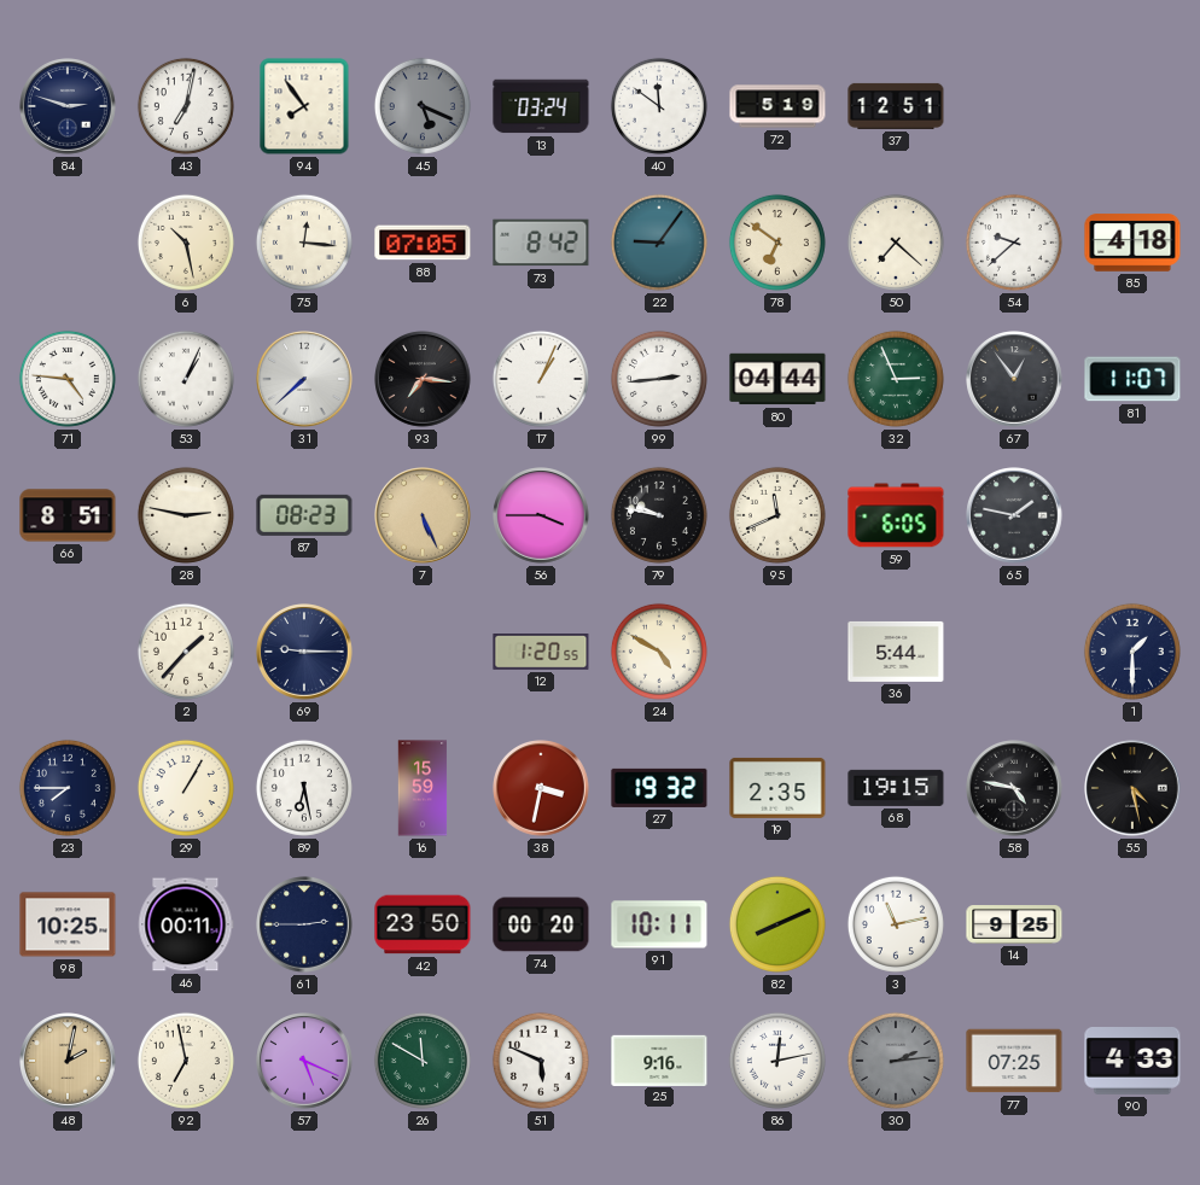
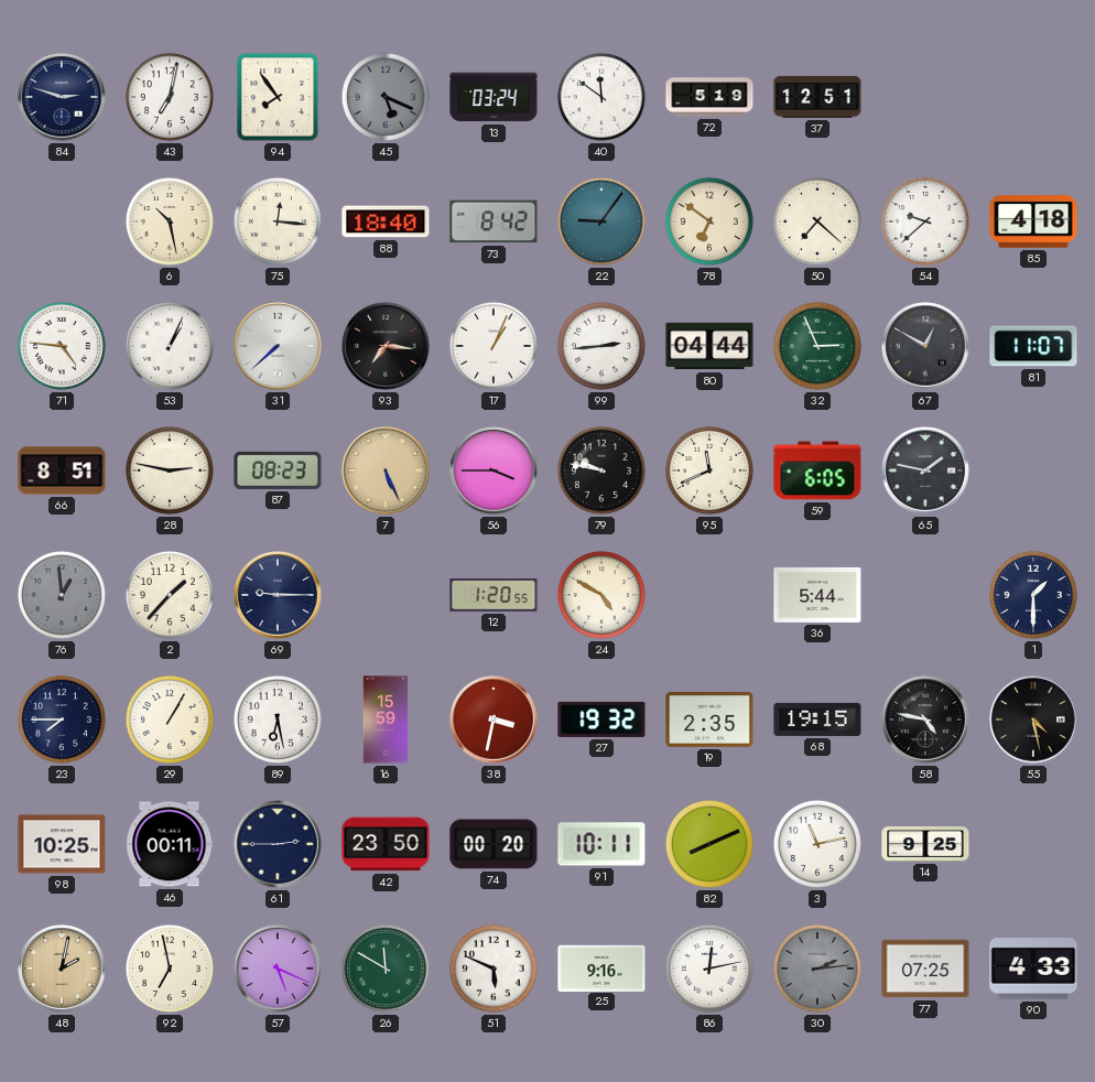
88: 07:05 -> 18:40 (386, 221)
67: 12:54 -> 12:50 (925, 346)
76: none -> 12:59 (62, 595)
